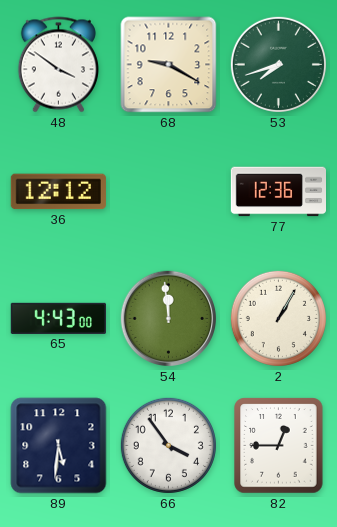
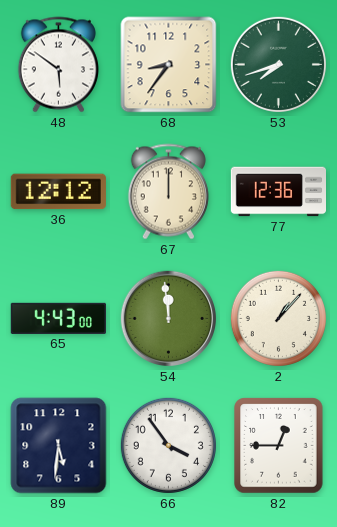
48: 3:51 -> 5:51 (58, 65)
68: 9:20 -> 8:36 (169, 65)
67: none -> 12:00 (168, 192)
2: 1:05 -> 1:07 (278, 318)
